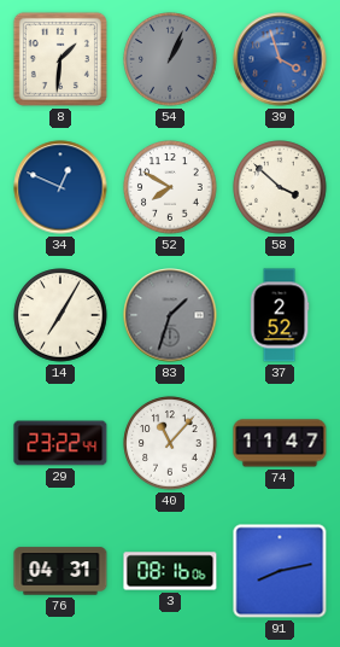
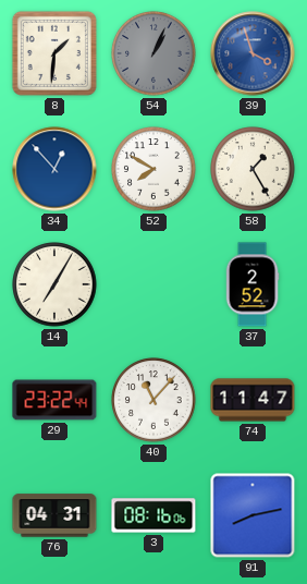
34: 12:49 -> 12:53 (54, 169)
58: 3:52 -> 1:25 (253, 169)
83: 1:33 -> none (170, 315)
